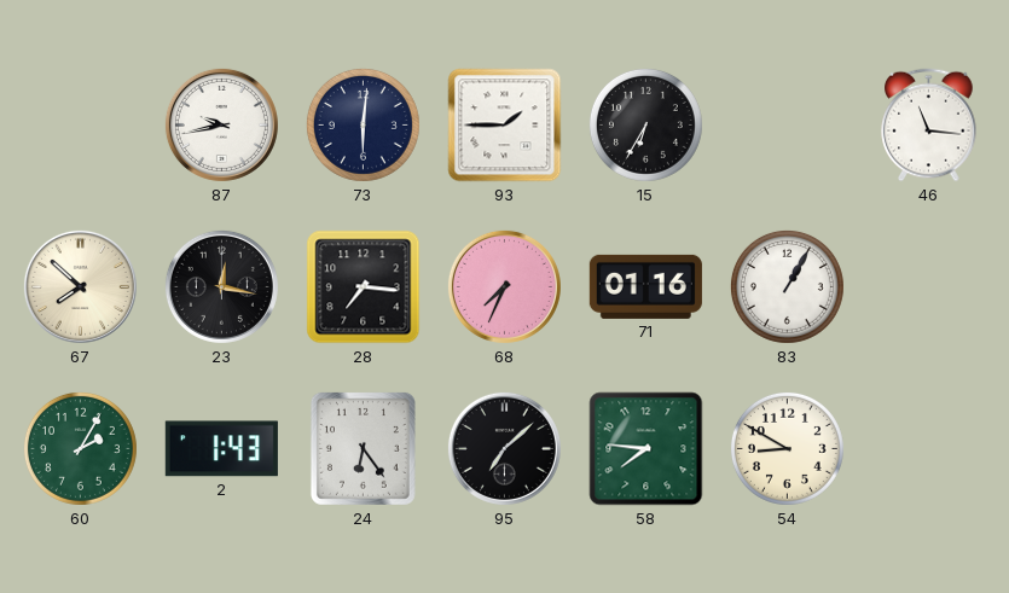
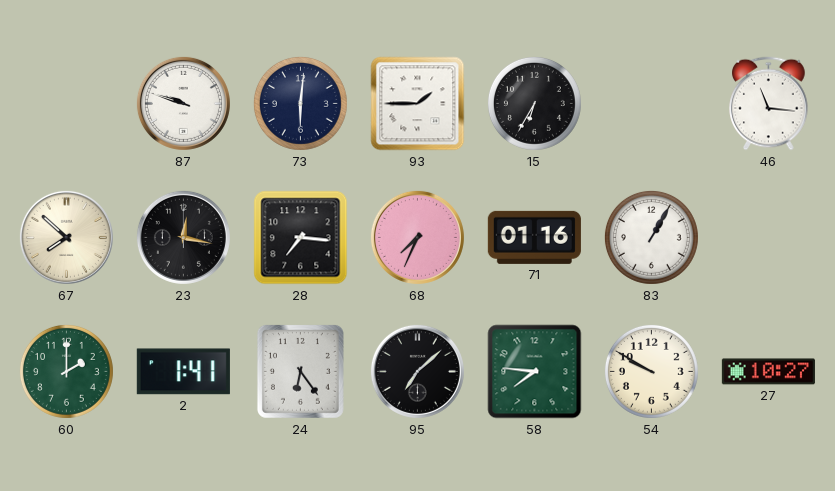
87: 9:43 -> 9:48 (183, 103)
60: 2:05 -> 2:00 (66, 371)
2: 1:43 -> 1:41 (183, 372)
54: 8:50 -> 9:50 (651, 371)
27: none -> 10:27 (768, 372)
